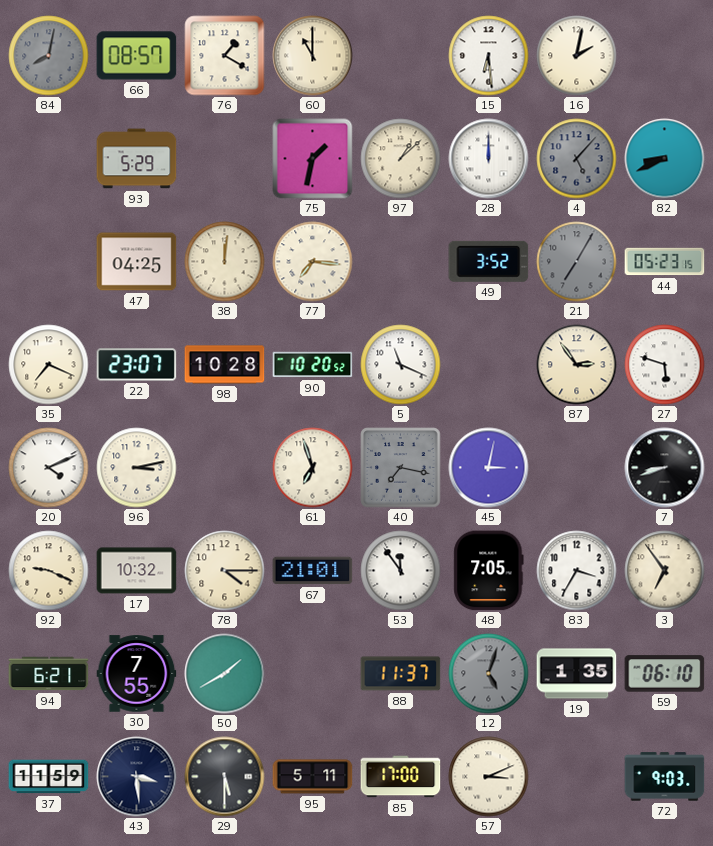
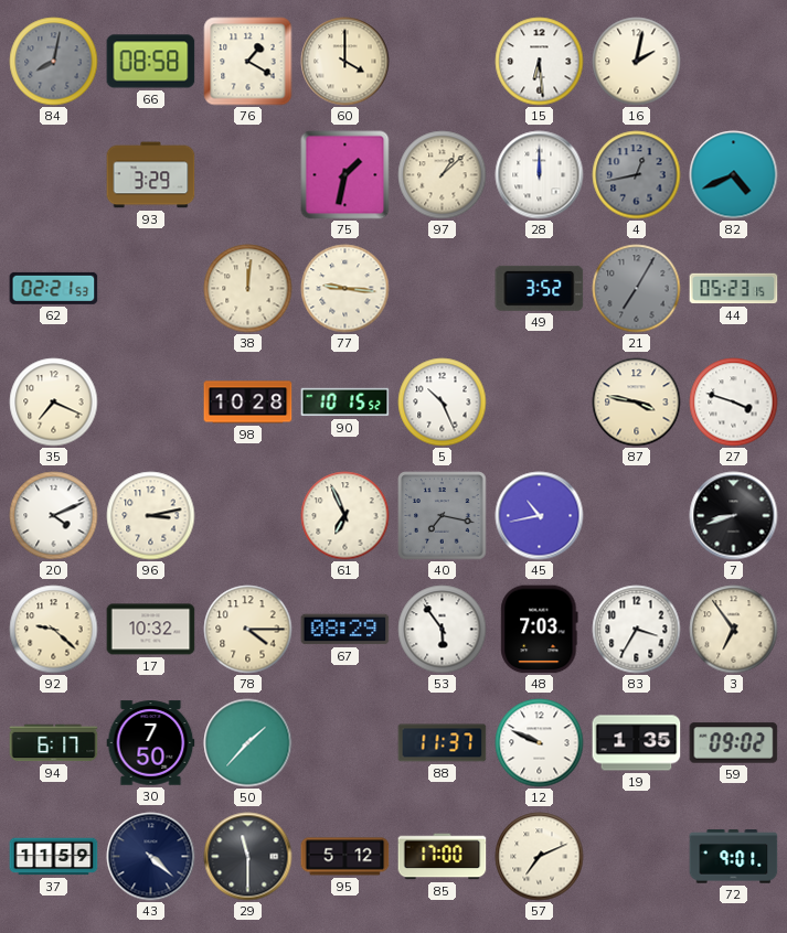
66: 08:57 -> 08:58 (151, 62)
60: 11:00 -> 4:00 (345, 62)
93: 5:29 -> 3:29 (151, 175)
4: 5:07 -> 12:43 (637, 175)
82: 8:41 -> 4:41 (734, 175)
62: none -> 02:21 (54, 288)
47: 04:25 -> none (137, 262)
77: 7:16 -> 9:16 (345, 289)
22: 23:07 -> none (137, 365)
90: 10:20 -> 10:15 (345, 403)
5: 11:19 -> 10:26 (443, 403)
87: 2:54 -> 3:47 (637, 403)
27: 5:48 -> 3:48 (734, 403)
61: 6:57 -> 6:56 (345, 516)
45: 3:02 -> 10:43 (540, 516)
92: 9:19 -> 9:22 (54, 630)
67: 21:01 -> 08:29 (345, 630)
53: 11:54 -> 5:54 (443, 630)
48: 7:05 -> 7:03 (540, 630)
94: 6:21 -> 6:17 (54, 743)
30: 7:55 -> 7:50 (151, 743)
50: 1:40 -> 1:37 (248, 743)
12: 5:03 -> 9:49 (540, 743)
12 dial: grey -> white (540, 743)
59: 06:10 -> 09:02 (734, 743)
43: 3:29 -> 4:22 (151, 857)
29: 5:30 -> 11:30 (248, 857)
95: 5:11 -> 5:12 (345, 857)
57: 3:11 -> 7:11 (540, 857)
72: 9:03 -> 9:01 (734, 857)
